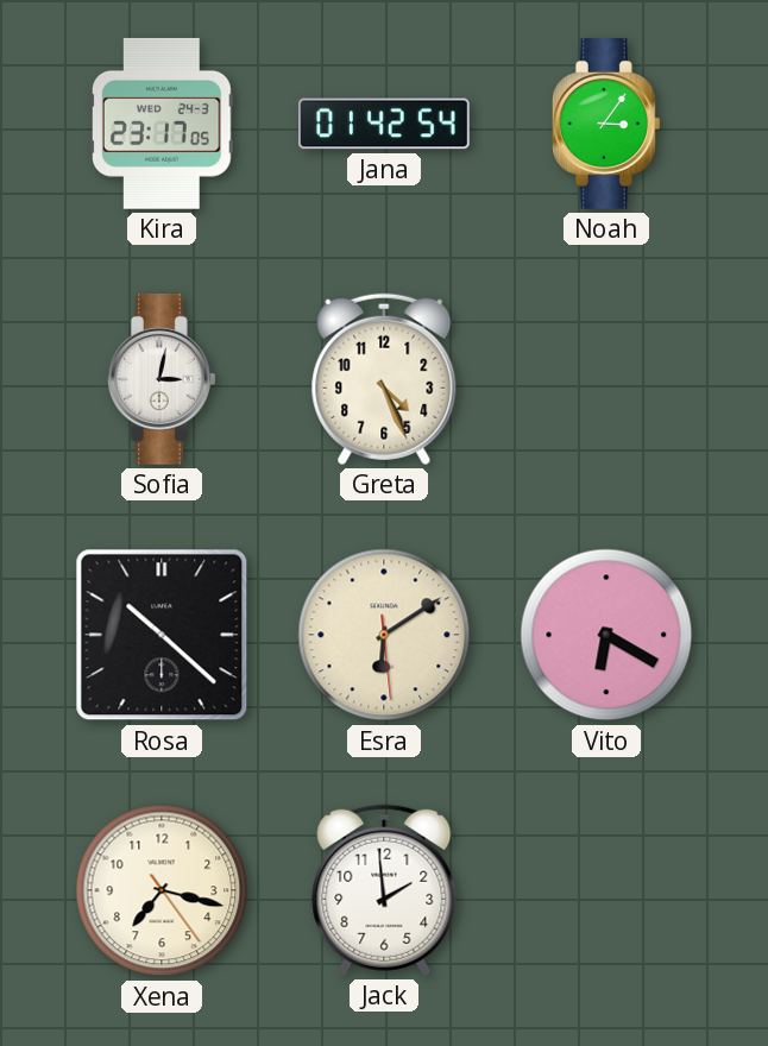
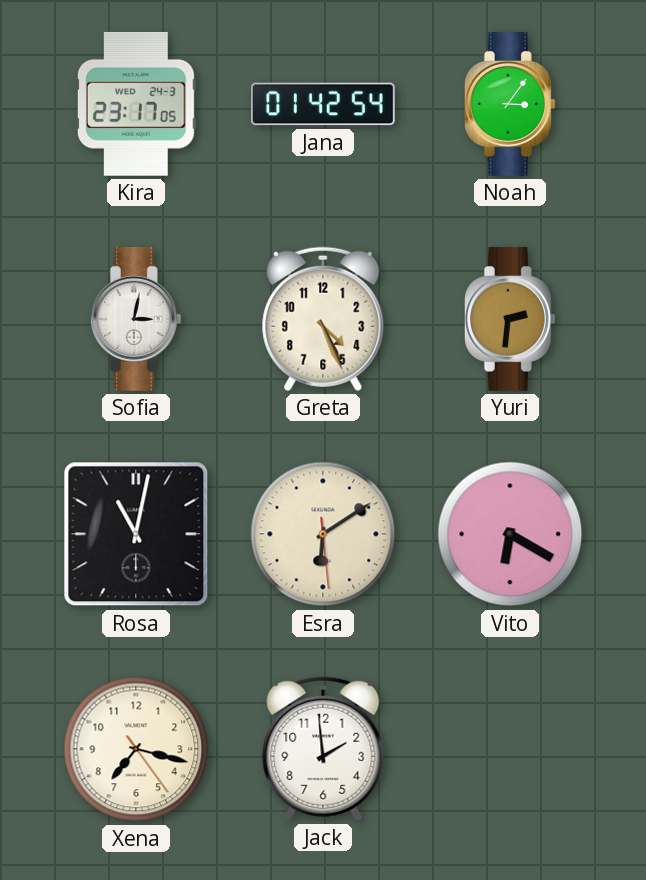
Yuri: none -> 2:31 (510, 319)
Rosa: 10:22 -> 11:02 (136, 534)
